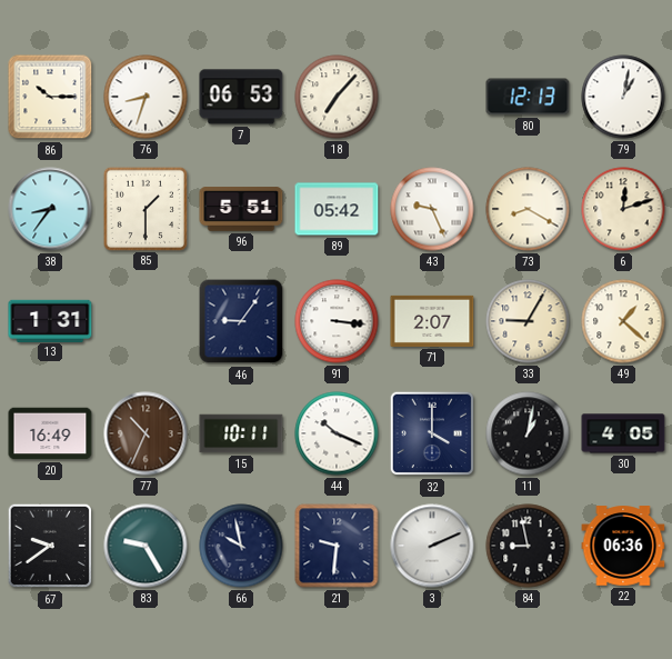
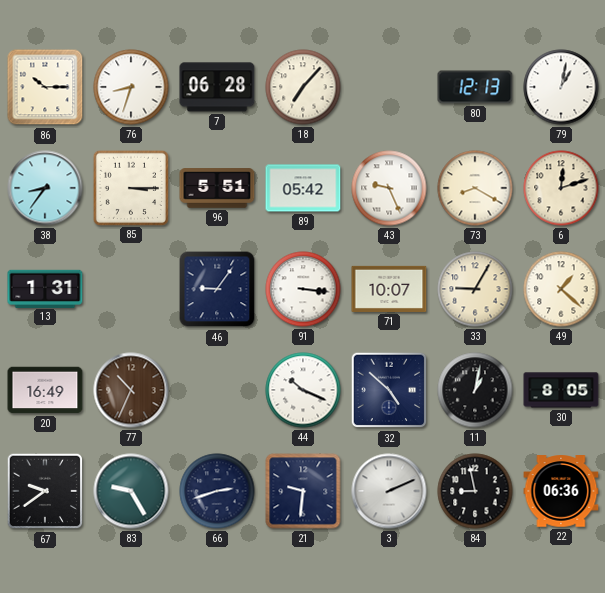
7: 06:53 -> 06:28 (217, 87)
85: 1:30 -> 3:15 (130, 187)
71: 2:07 -> 10:07 (389, 289)
15: 10:11 -> none (241, 433)
32: 4:00 -> 4:52 (389, 390)
30: 4:05 -> 8:05 (561, 390)
66: 9:58 -> 2:42 (217, 491)
